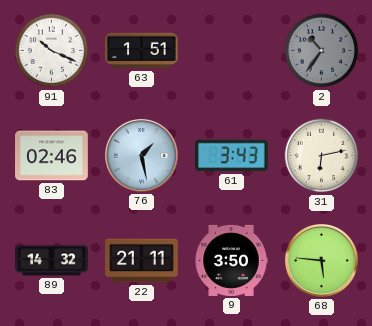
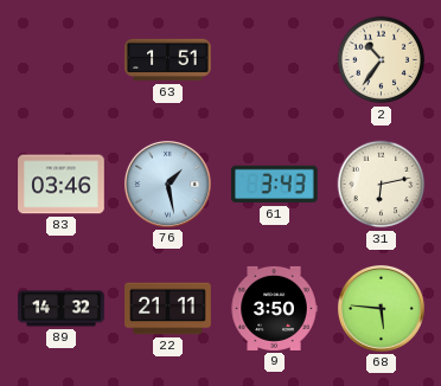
91: 10:19 -> none (52, 51)
2 dial: grey -> cream (382, 60)
83: 02:46 -> 03:46 (62, 185)
